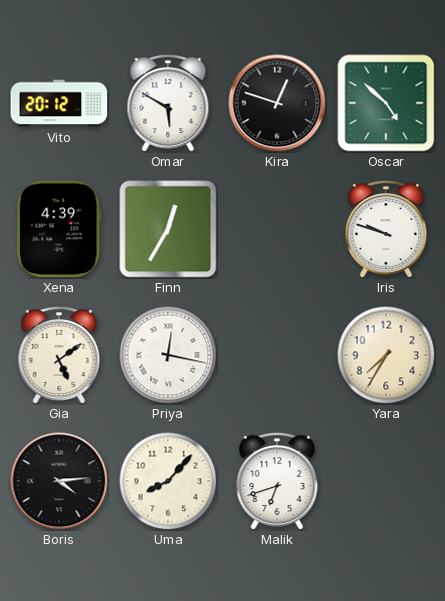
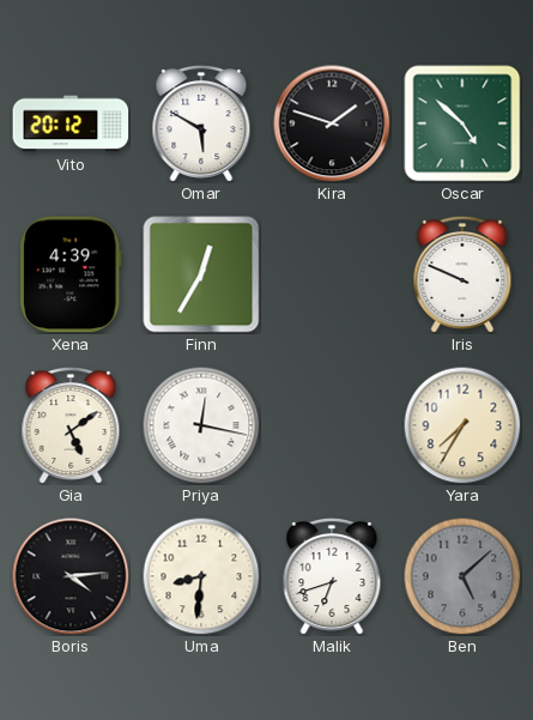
Kira: 12:48 -> 1:48 (332, 123)
Iris: 9:48 -> 9:49 (462, 276)
Uma: 8:07 -> 8:31 (201, 576)
Ben: none -> 5:08 (462, 576)
